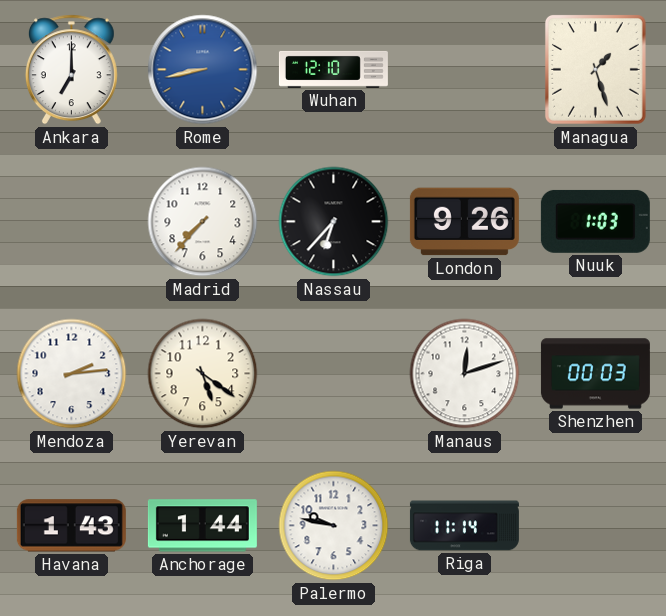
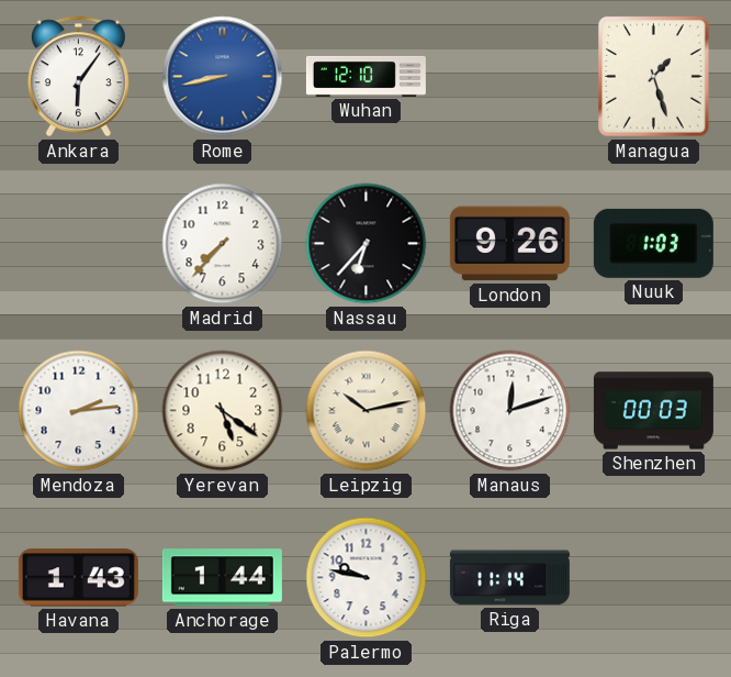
Ankara: 7:00 -> 6:06 (78, 77)
Leipzig: none -> 10:13 (367, 411)
